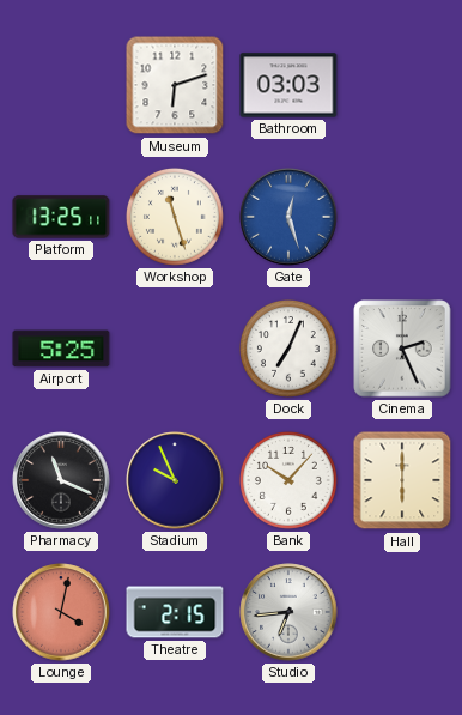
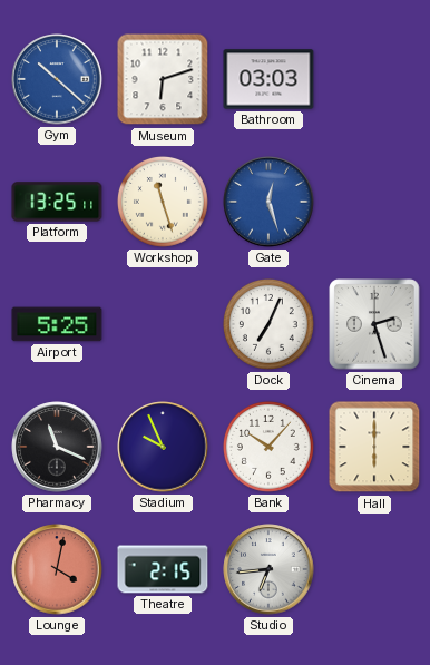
Gym: none -> 10:22 (57, 79)
Cinema: 2:26 -> 2:27 (374, 324)
